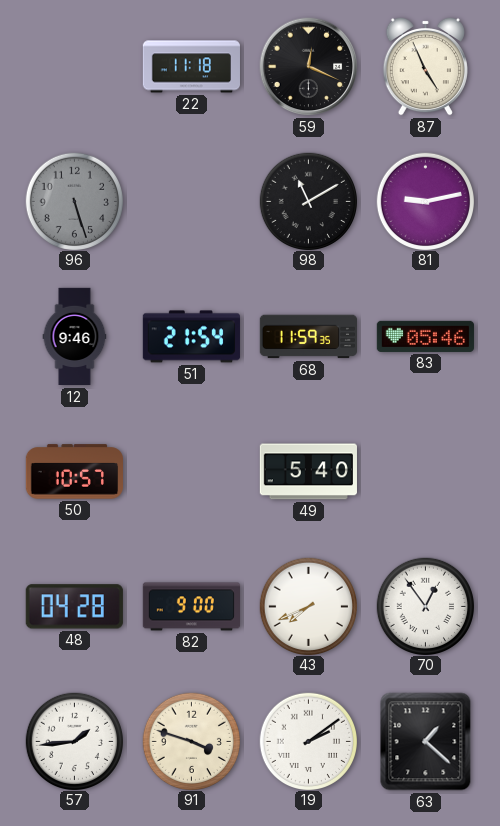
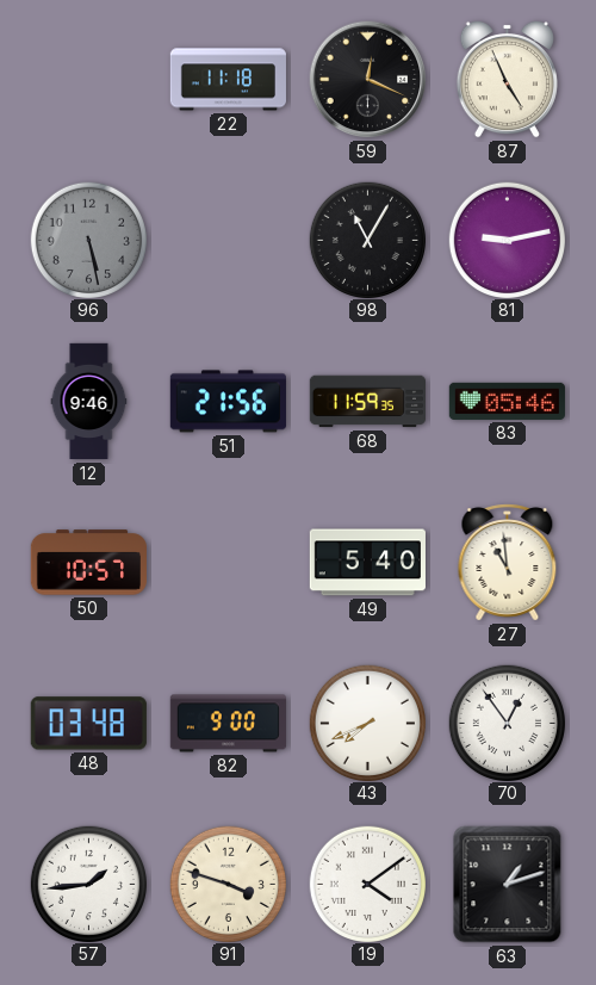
96: 5:27 -> 5:28 (88, 240)
98: 11:10 -> 11:05 (367, 240)
51: 21:54 -> 21:56 (228, 402)
27: none -> 10:59 (508, 563)
48: 04:28 -> 03:48 (88, 724)
19: 2:09 -> 4:09 (367, 884)
63: 1:22 -> 1:12 (508, 885)
